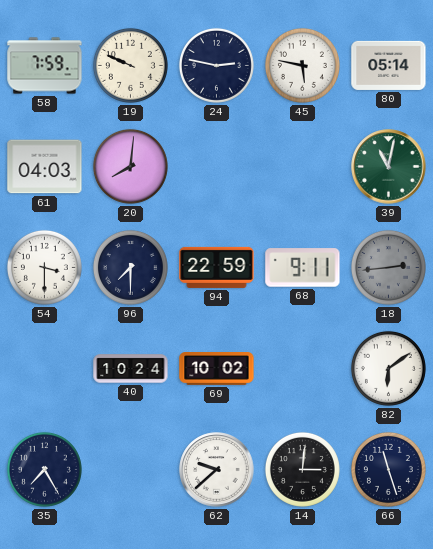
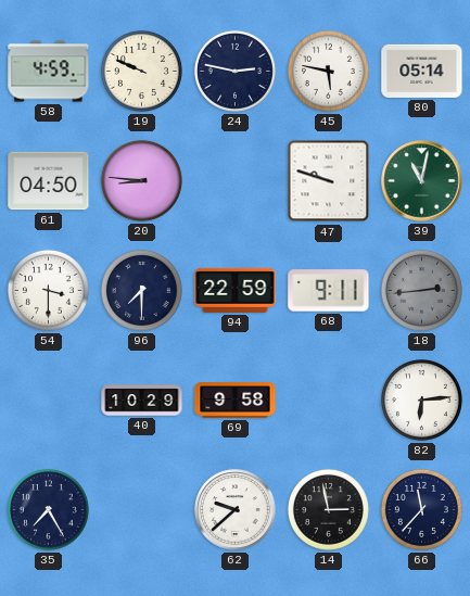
58: 7:59 -> 4:59 (49, 72)
61: 04:03 -> 04:50 (49, 181)
20: 8:01 -> 8:46 (141, 180)
47: none -> 9:48 (329, 181)
40: 10:24 -> 10:29 (142, 401)
69: 10:02 -> 9:58 (236, 401)
82: 6:09 -> 6:14 (421, 400)
14: 3:01 -> 2:58 (328, 509)
66: 11:27 -> 11:37 (421, 509)
